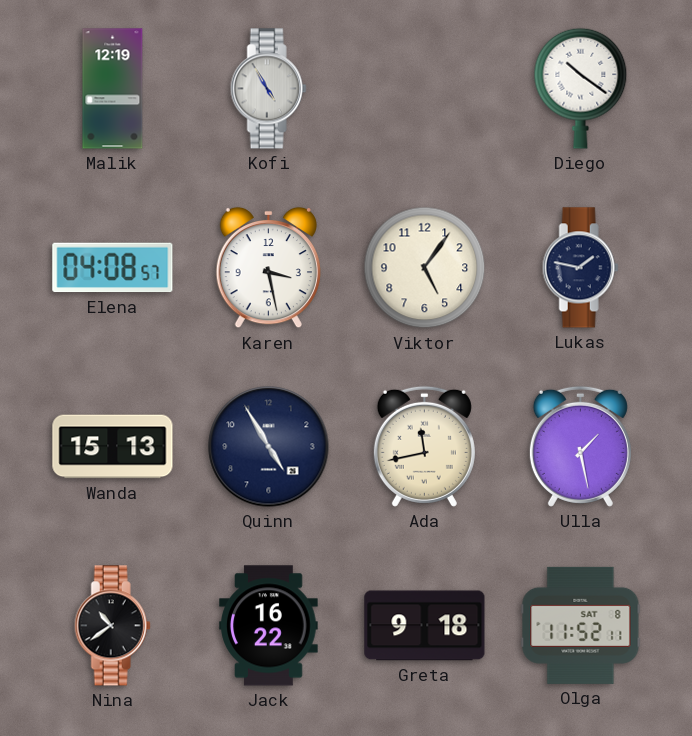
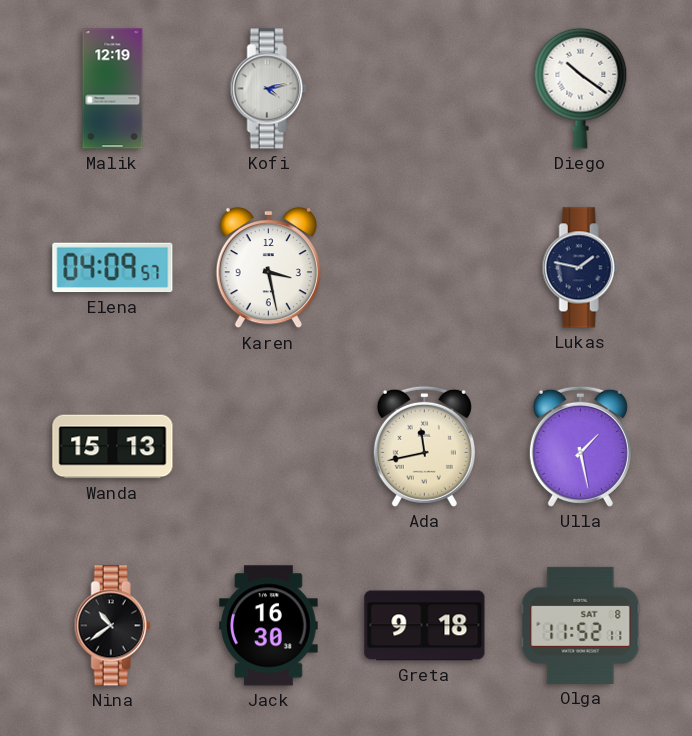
Kofi: 4:55 -> 4:13 (268, 89)
Elena: 04:08 -> 04:09 (113, 268)
Viktor: 5:06 -> none (425, 268)
Quinn: 4:55 -> none (269, 447)
Jack: 16:22 -> 16:30 (269, 626)
